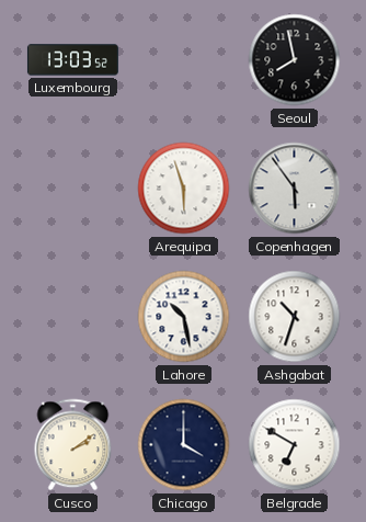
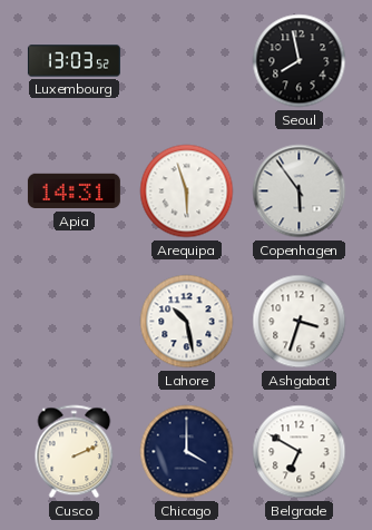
Apia: none -> 14:31 (74, 192)
Ashgabat: 10:33 -> 3:33 (300, 322)
Cusco: 2:09 -> 2:11 (75, 452)
